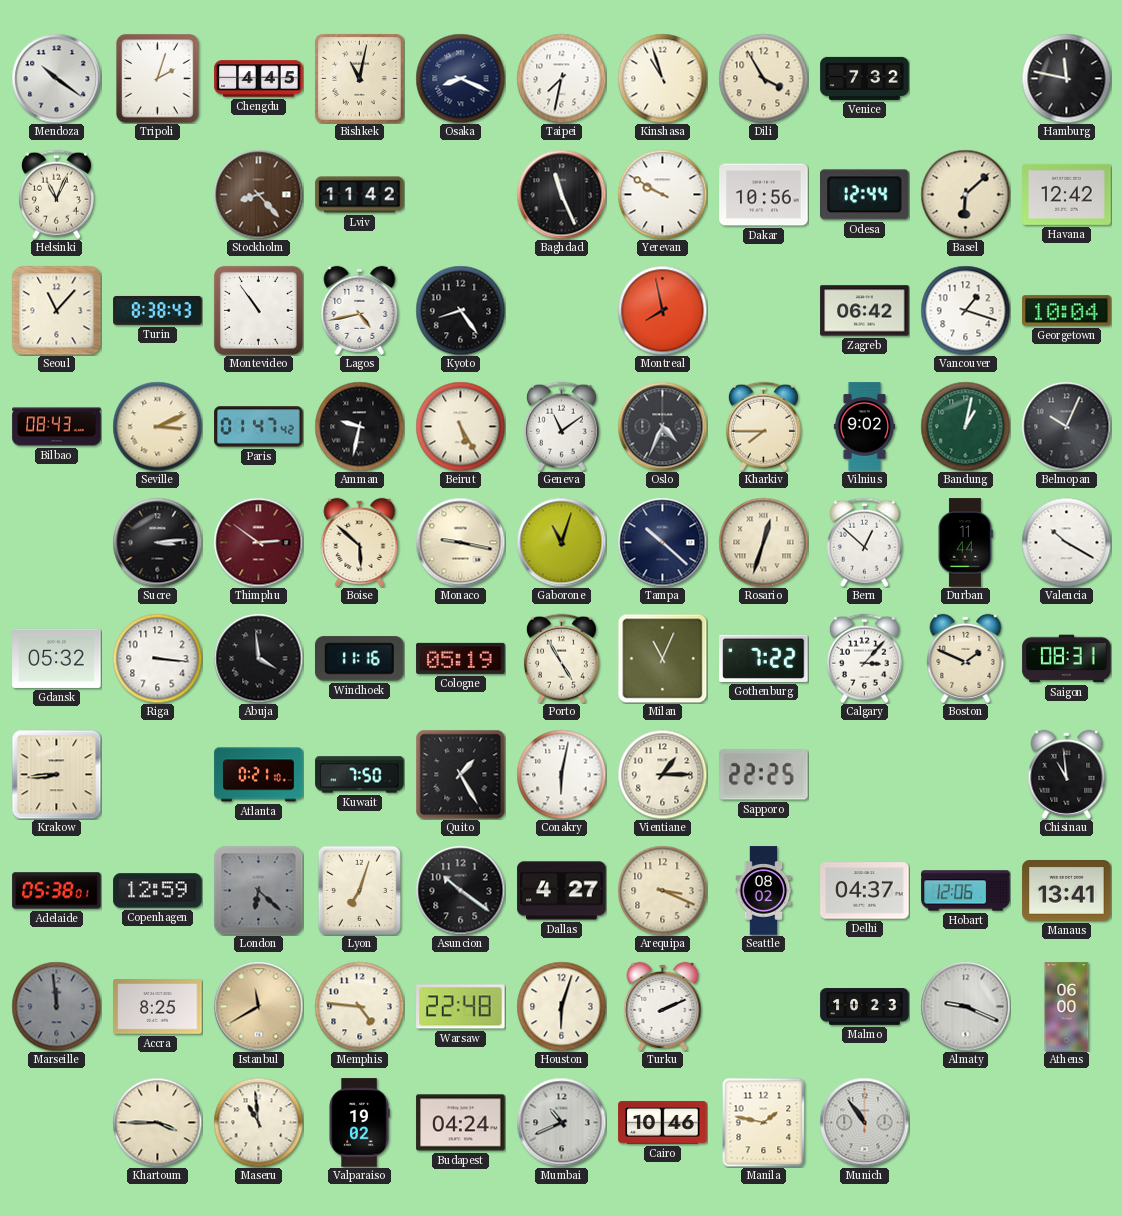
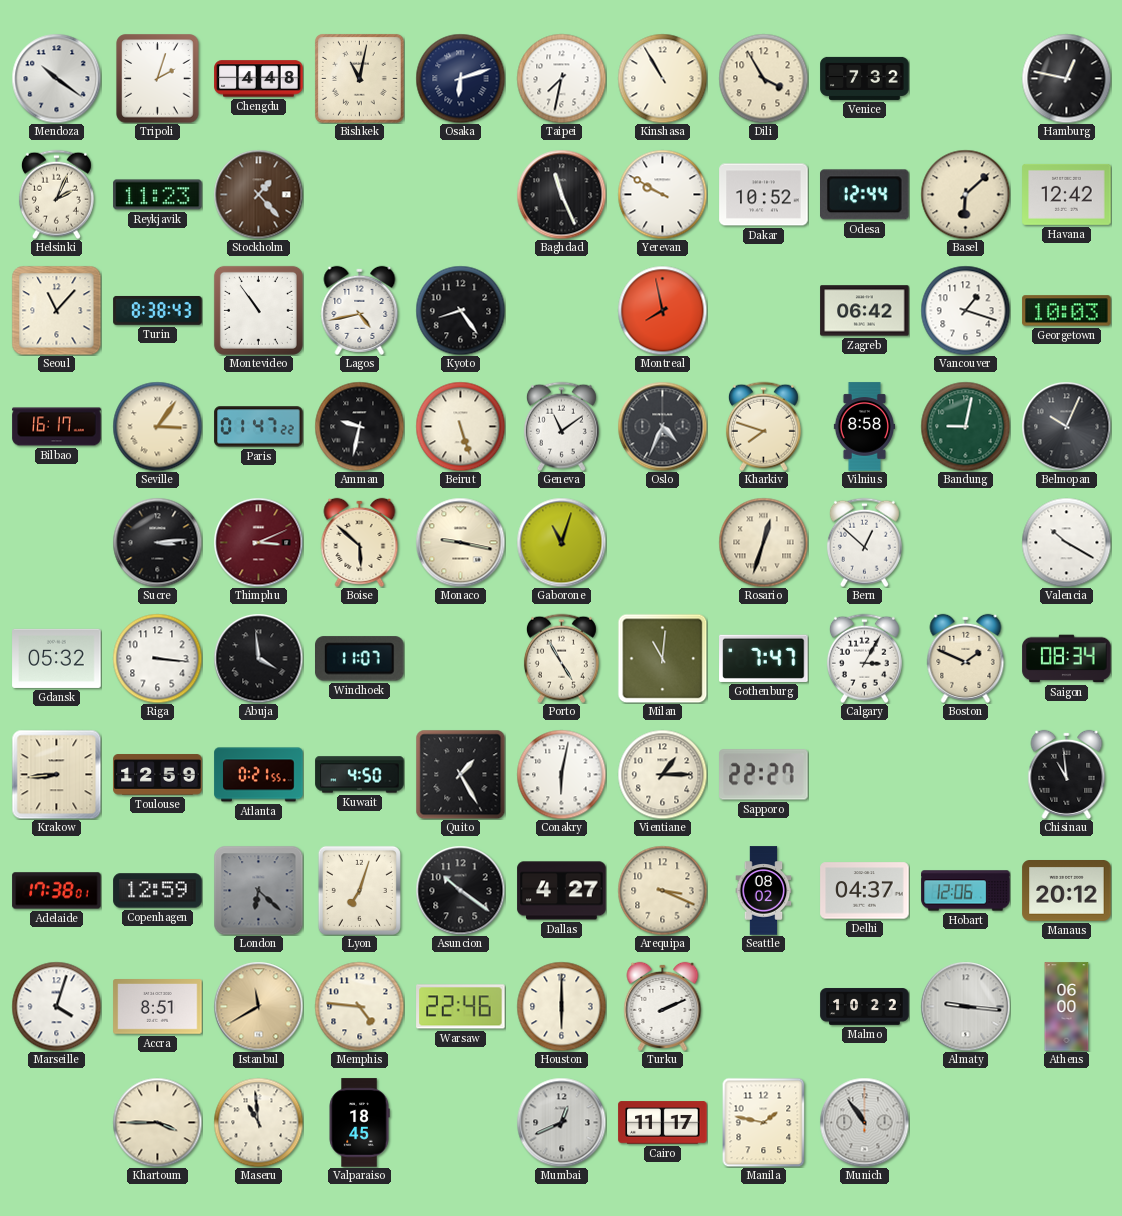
Chengdu: 4:45 -> 4:48 (259, 79)
Osaka: 8:19 -> 6:12 (460, 78)
Kinshasa: 10:57 -> 10:55 (662, 78)
Hamburg: 11:47 -> 12:47 (1066, 78)
Helsinki: 11:04 -> 2:04 (56, 194)
Reykjavik: none -> 11:23 (158, 195)
Stockholm: 8:23 -> 1:23 (258, 194)
Lviv: 11:42 -> none (360, 195)
Dakar: 10:56 -> 10:52 (764, 195)
Georgetown: 10:04 -> 10:03 (1067, 311)
Bilbao: 08:43 -> 16:17 (57, 427)
Seville: 3:11 -> 3:06 (157, 426)
Paris: 01:47:42 -> 01:47:22 (259, 427)
Beirut: 5:25 -> 5:27 (460, 426)
Kharkiv: 7:45 -> 7:48 (763, 426)
Vilnius: 9:02 -> 8:58 (864, 427)
Bandung: 1:02 -> 9:02 (965, 426)
Thimphu: 2:51 -> 3:11 (258, 542)
Tampa: 10:22 -> none (662, 542)
Durban: 11:44 -> none (966, 543)
Windhoek: 11:16 -> 11:07 (360, 659)
Cologne: 05:19 -> none (461, 658)
Milan: 11:04 -> 11:01 (662, 658)
Gothenburg: 7:22 -> 7:47 (764, 658)
Calgary: 3:07 -> 3:05 (864, 658)
Saigon: 08:31 -> 08:34 (1067, 659)
Toulouse: none -> 12:59 (158, 775)
Atlanta: 0:21:10 -> 0:21:55 (259, 775)
Kuwait: 7:50 -> 4:50 (360, 775)
Sapporo: 22:25 -> 22:27 (764, 775)
Adelaide: 05:38 -> 17:38 (57, 891)
Manaus: 13:41 -> 20:12 (1067, 891)
Marseille: 11:59 -> 4:03 (56, 1006)
Marseille dial: grey -> white (56, 1006)
Accra: 8:25 -> 8:51 (158, 1007)
Warsaw: 22:48 -> 22:46 (461, 1007)
Houston: 6:03 -> 6:00 (561, 1006)
Malmo: 10:23 -> 10:22 (865, 1007)
Almaty: 9:19 -> 9:16 (965, 1006)
Valparaiso: 19:02 -> 18:45 (359, 1123)
Budapest: 04:24 -> none (461, 1123)
Mumbai: 10:41 -> 12:41 (561, 1122)
Cairo: 10:46 -> 11:17 (663, 1123)
